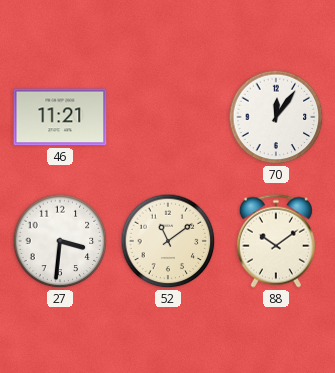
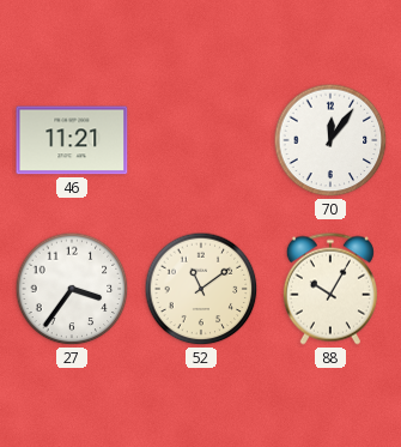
27: 3:31 -> 3:36 (72, 289)
88: 10:09 -> 10:05 (330, 289)
